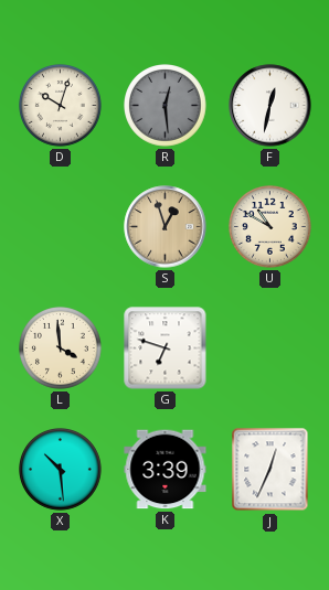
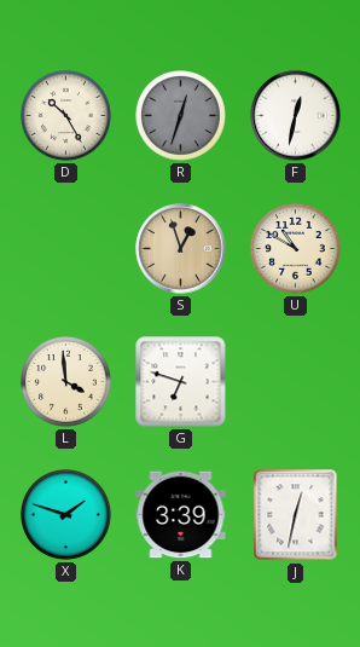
D: 10:03 -> 10:25 (66, 116)
R: 12:29 -> 12:33 (181, 116)
X: 10:29 -> 1:48 (66, 515)
J: 12:34 -> 12:32 (296, 515)
